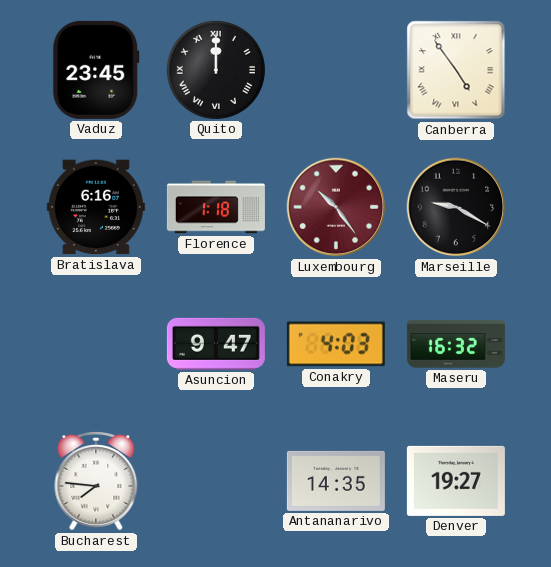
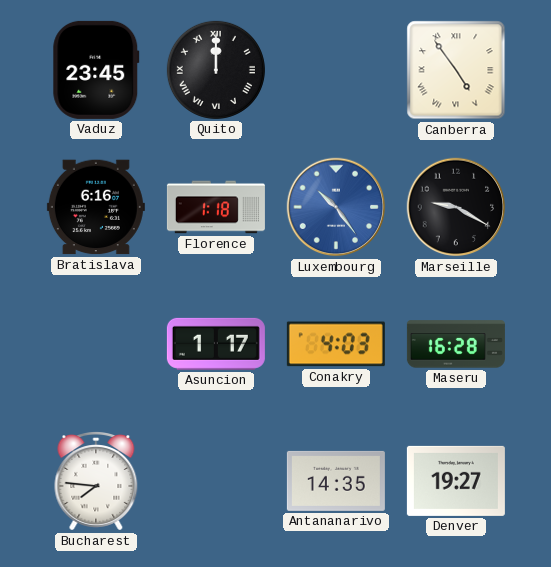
Luxembourg dial: burgundy -> blue (336, 207)
Asuncion: 9:47 -> 1:17 (216, 344)
Maseru: 16:32 -> 16:28 (456, 344)
